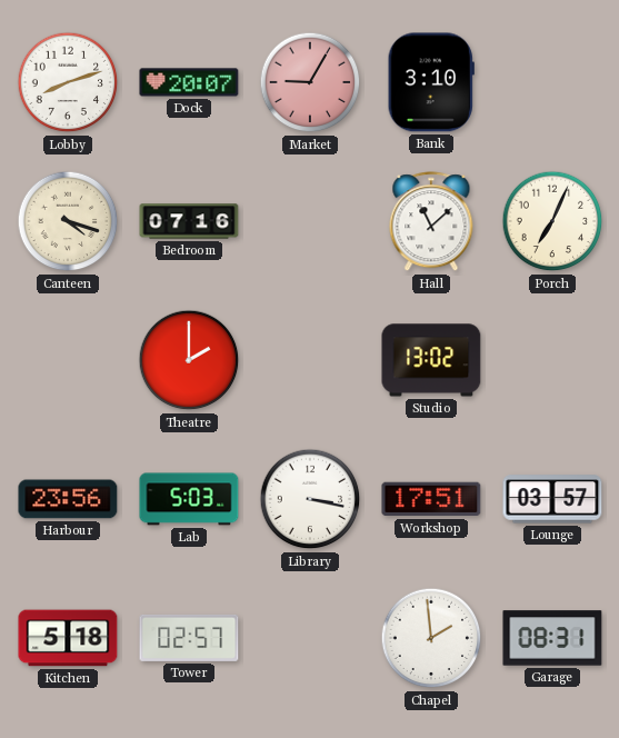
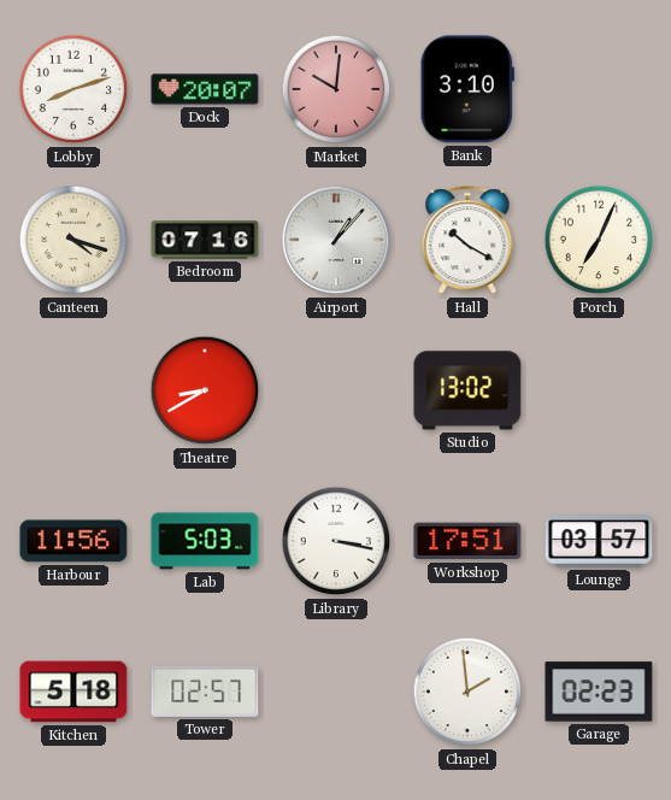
Market: 9:05 -> 10:01 (336, 89)
Airport: none -> 1:07 (336, 240)
Hall: 11:08 -> 10:20 (467, 241)
Theatre: 2:00 -> 8:40 (205, 390)
Harbour: 23:56 -> 11:56 (73, 541)
Garage: 08:31 -> 02:23 (599, 692)
